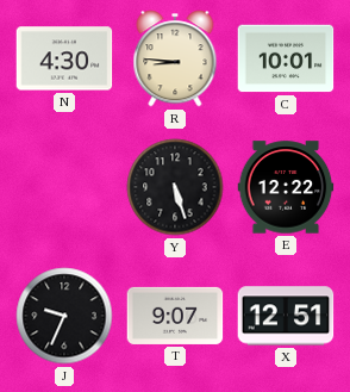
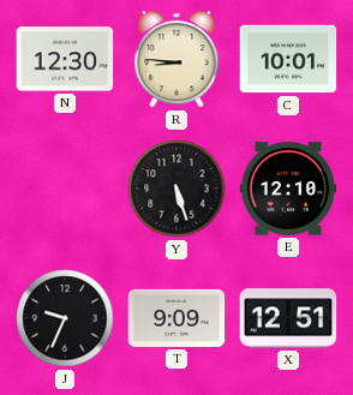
N: 4:30 -> 12:30 (65, 59)
E: 12:22 -> 12:10 (288, 188)
T: 9:07 -> 9:09 (176, 318)
